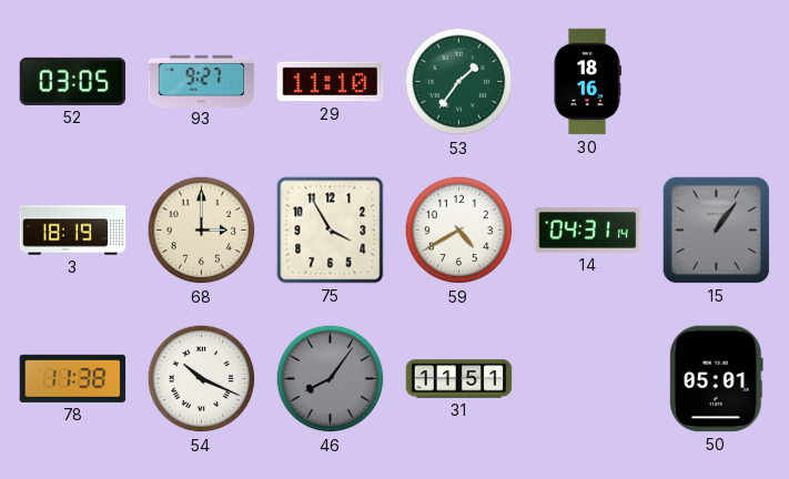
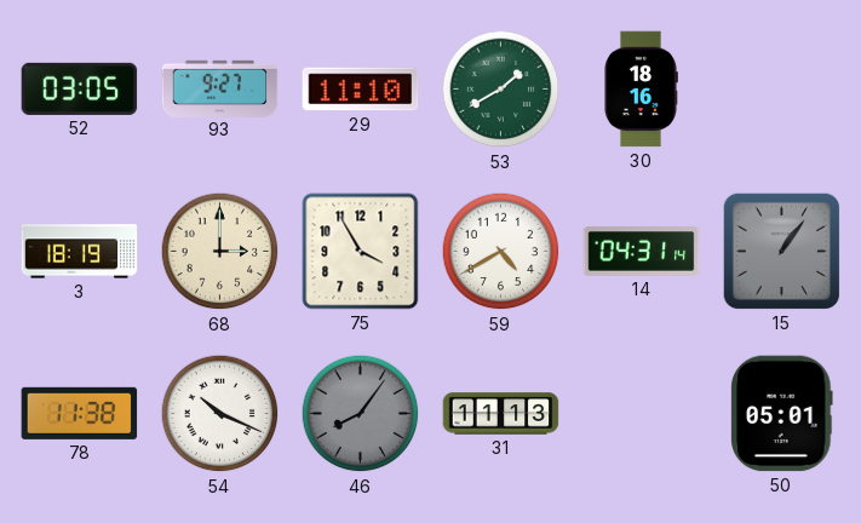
53: 1:36 -> 1:40 (501, 90)
31: 11:51 -> 11:13 (501, 414)
